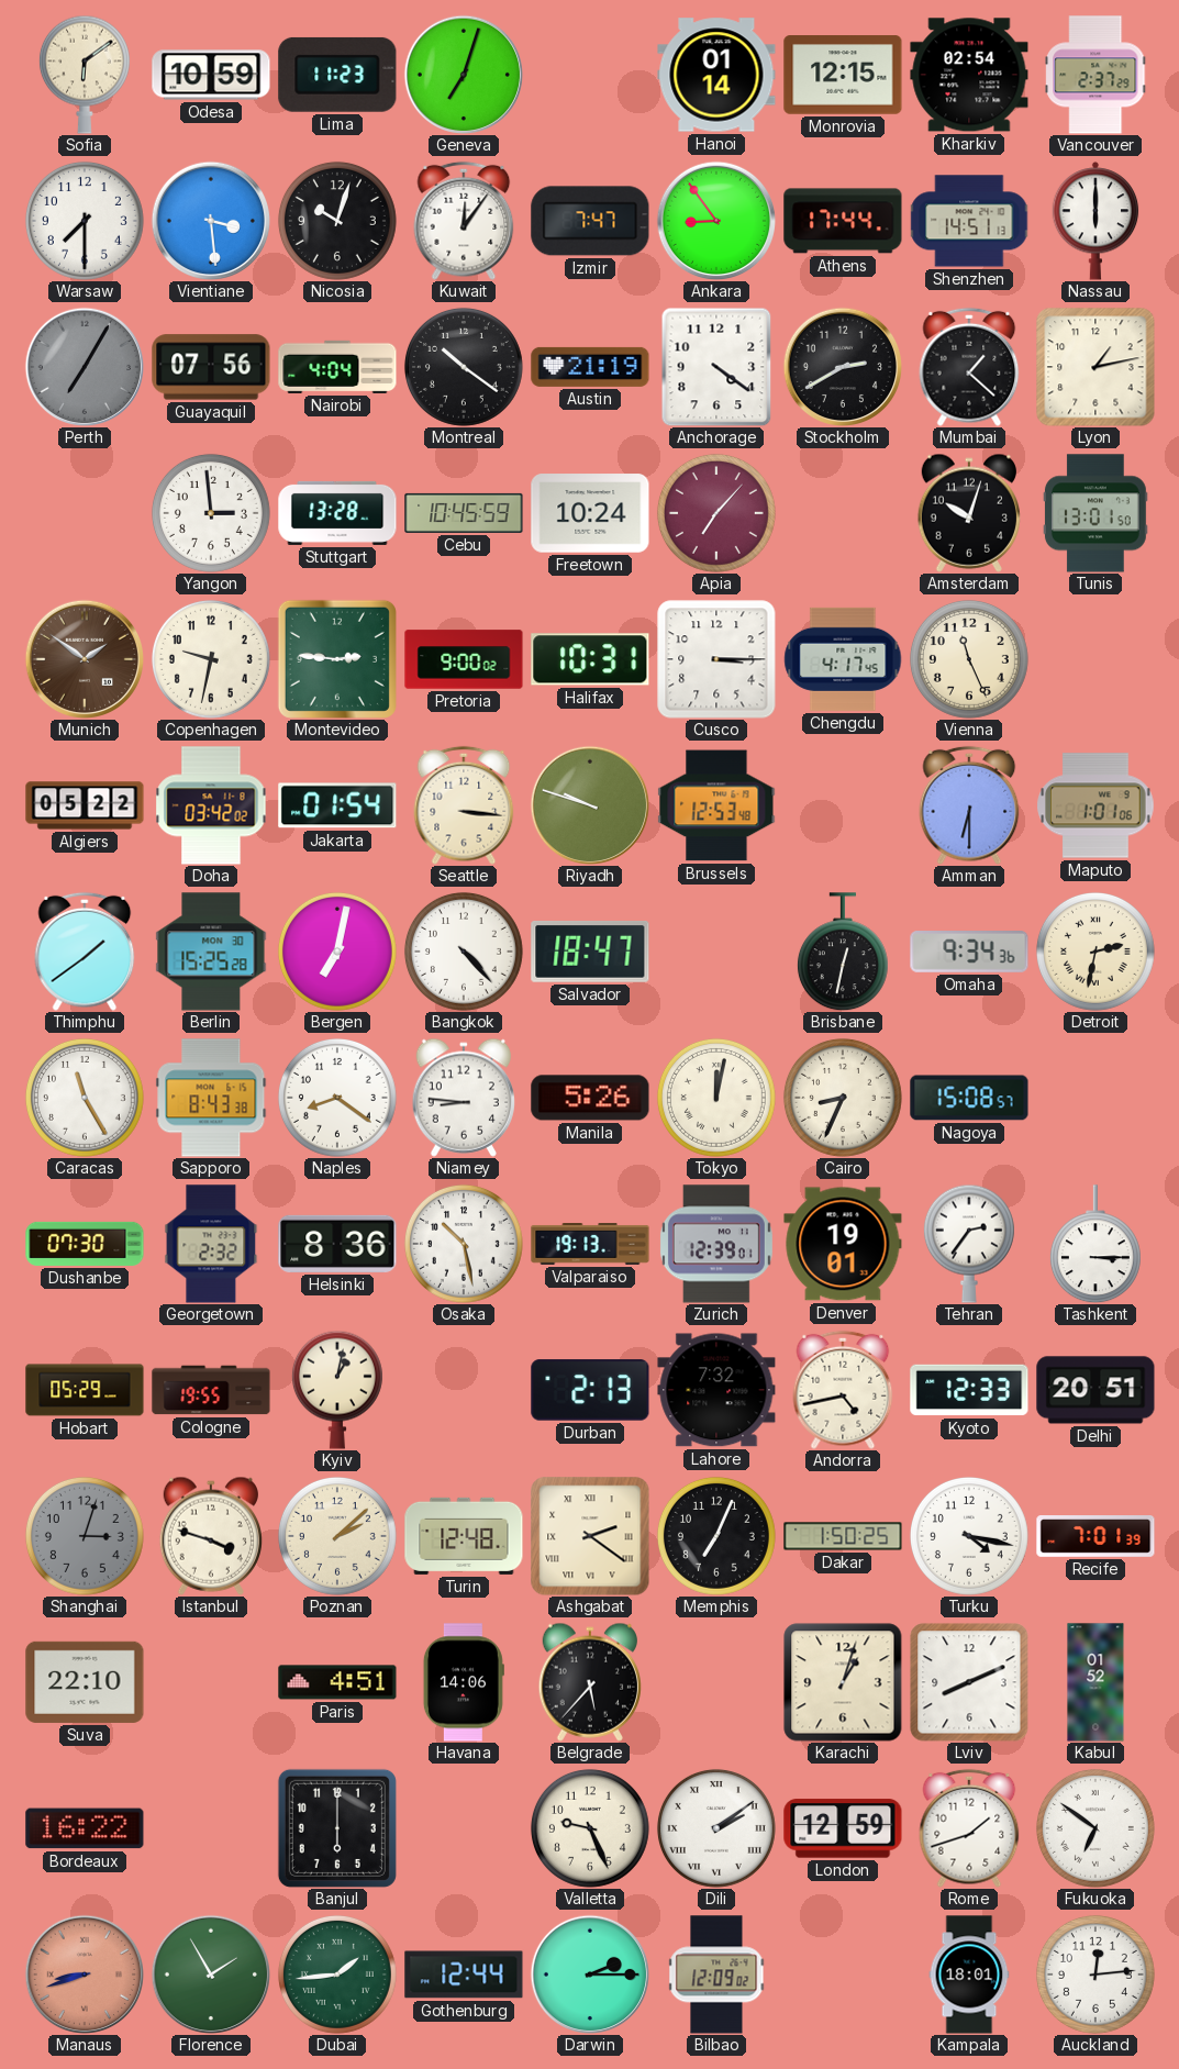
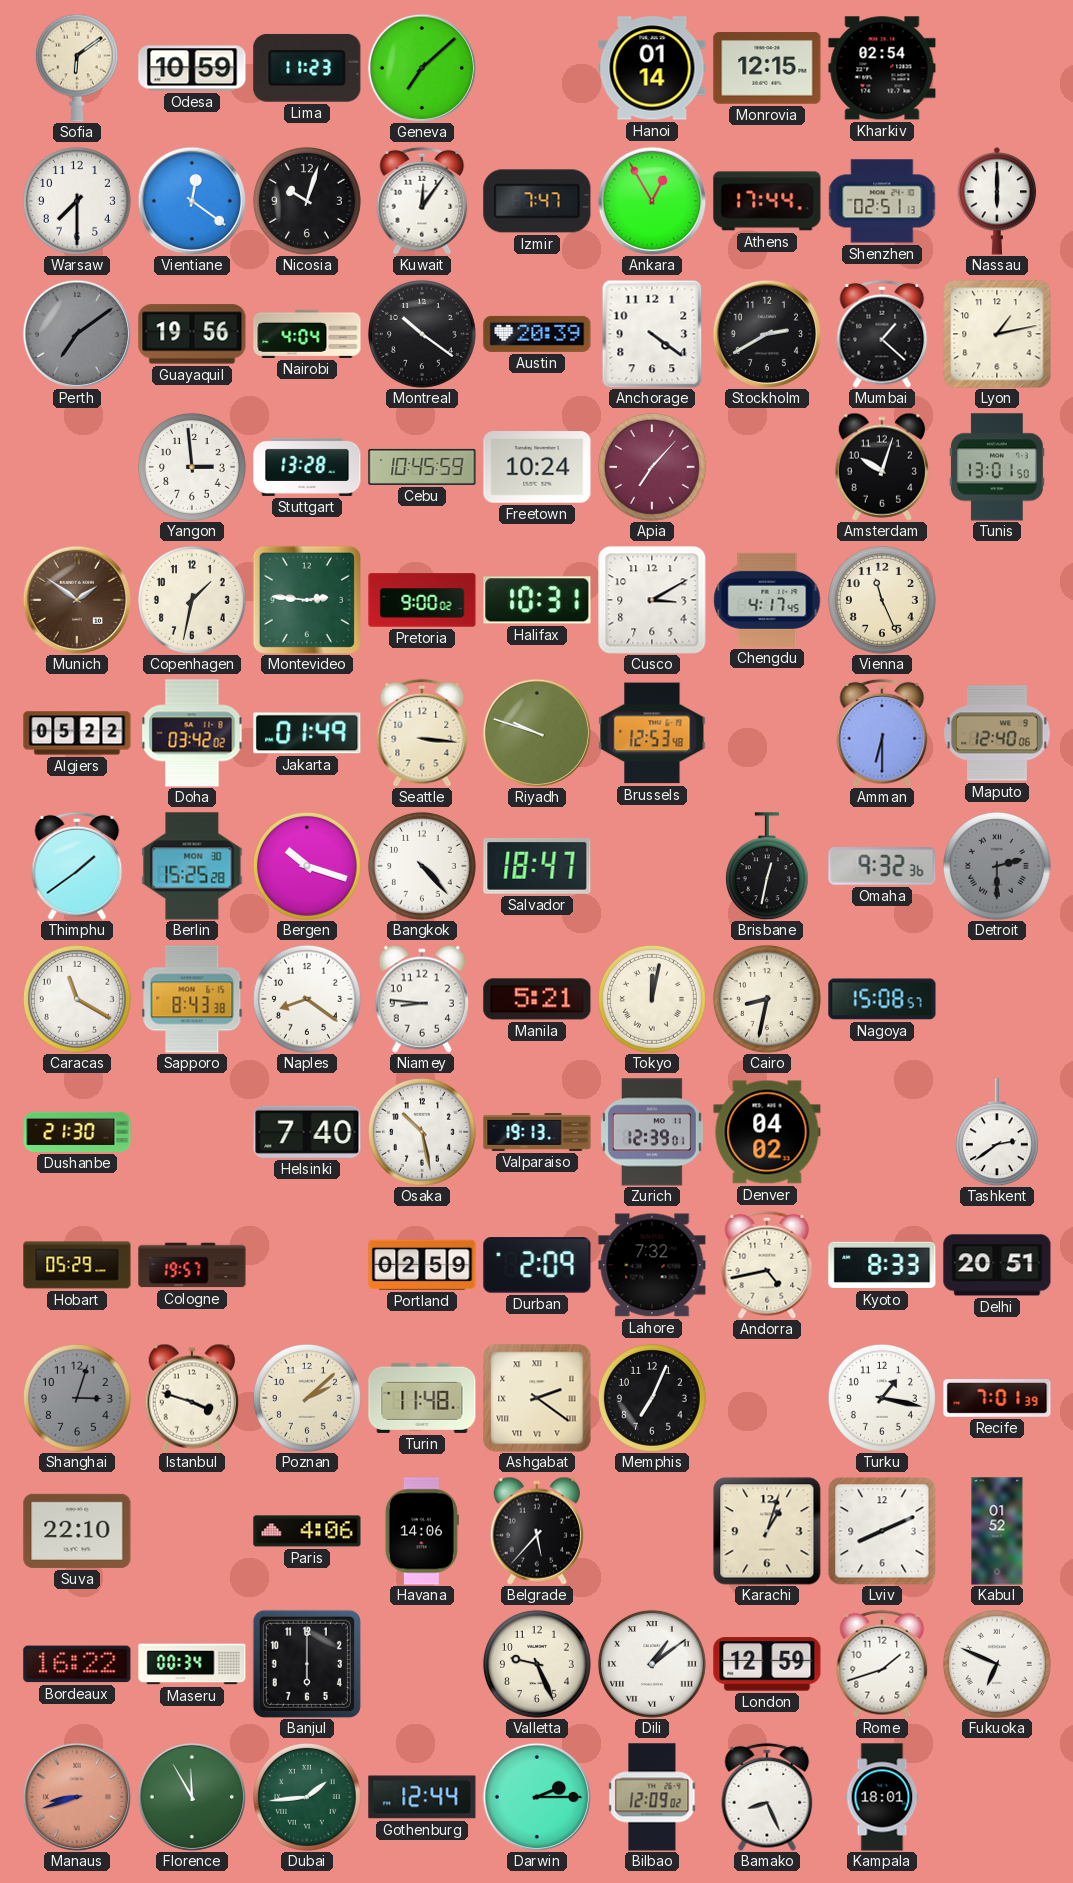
Geneva: 7:03 -> 7:08 (421, 67)
Vancouver: 2:37 -> none (1095, 75)
Vientiane: 3:29 -> 12:21 (191, 200)
Ankara: 8:54 -> 12:55 (651, 200)
Shenzhen: 14:51 -> 02:51 (882, 201)
Perth: 7:05 -> 7:09 (76, 333)
Guayaquil: 07:56 -> 19:56 (192, 334)
Austin: 21:19 -> 20:39 (537, 334)
Copenhagen: 9:32 -> 1:32 (192, 600)
Cusco: 3:15 -> 3:10 (652, 600)
Jakarta: 01:54 -> 01:49 (307, 733)
Maputo: 1:01 -> 12:40 (997, 733)
Bergen: 7:02 -> 10:18 (307, 866)
Omaha: 9:34 -> 9:32 (882, 867)
Detroit: 2:32 -> 2:30 (997, 866)
Detroit dial: cream -> grey (997, 866)
Caracas: 11:25 -> 11:20 (77, 999)
Manila: 5:26 -> 5:21 (537, 999)
Cairo: 8:34 -> 8:32 (767, 999)
Dushanbe: 07:30 -> 21:30 (77, 1132)
Georgetown: 2:32 -> none (211, 1244)
Helsinki: 8:36 -> 7:40 (307, 1132)
Denver: 19:01 -> 04:02 (767, 1132)
Tehran: 2:36 -> none (969, 1244)
Tashkent: 3:15 -> 2:39 (997, 1132)
Cologne: 19:55 -> 19:57 (192, 1265)
Kyiv: 1:02 -> none (337, 1390)
Portland: none -> 02:59 (422, 1265)
Durban: 2:13 -> 2:09 (537, 1265)
Kyoto: 12:33 -> 8:33 (882, 1265)
Turin: 12:48 -> 11:48 (422, 1398)
Dakar: 1:50 -> none (843, 1536)
Turku: 4:17 -> 1:17 (882, 1398)
Paris: 4:51 -> 4:06 (307, 1531)
Maseru: none -> 00:34 (192, 1664)
Dili: 2:09 -> 1:09 (652, 1664)
Fukuoka: 6:51 -> 6:49 (997, 1664)
Florence: 1:55 -> 11:55 (191, 1796)
Bamako: none -> 8:26 (767, 1797)
Auckland: 12:14 -> none (1095, 1975)
